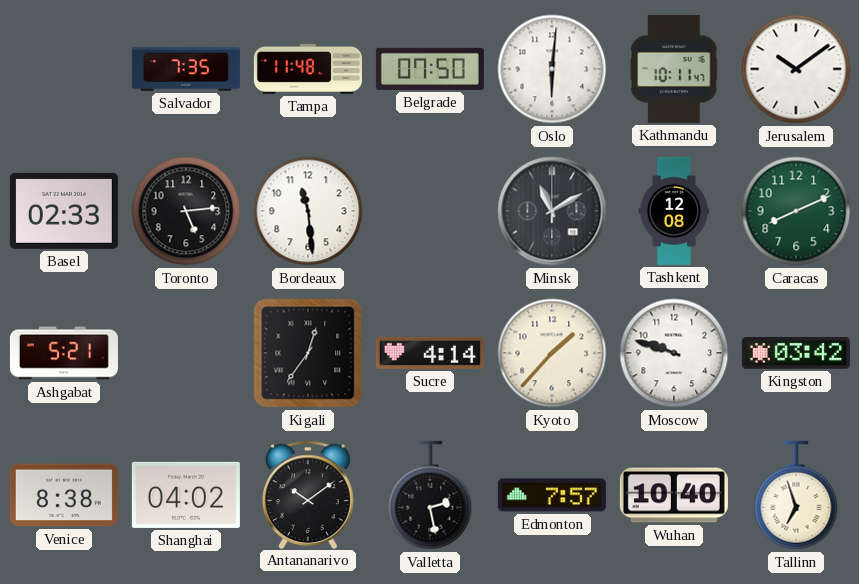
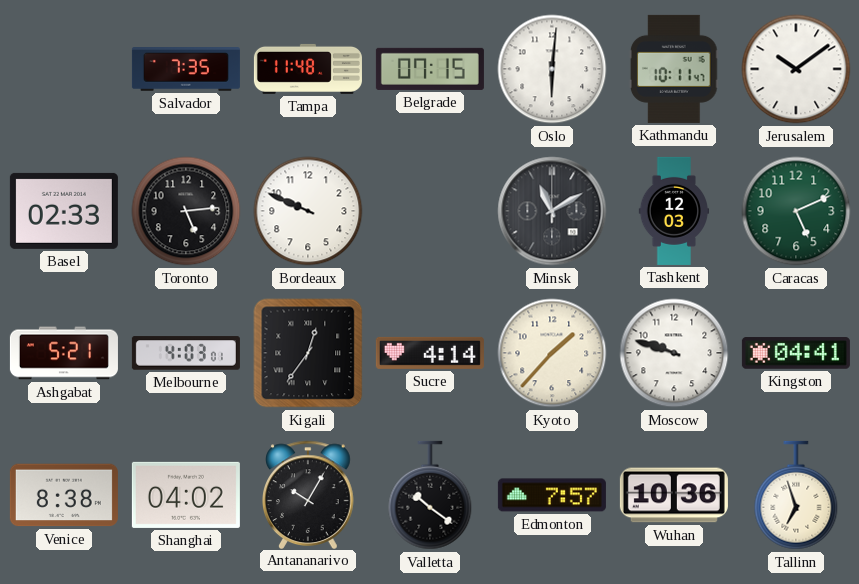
Belgrade: 07:50 -> 07:15 (430, 69)
Bordeaux: 11:29 -> 9:49 (308, 211)
Tashkent: 12:08 -> 12:03 (674, 211)
Caracas: 8:11 -> 5:11 (796, 211)
Melbourne: none -> 4:03 (186, 353)
Kingston: 03:42 -> 04:41 (796, 353)
Antananarivo: 10:09 -> 10:05 (309, 494)
Valletta: 2:28 -> 10:21 (430, 495)
Wuhan: 10:40 -> 10:36 (674, 495)
